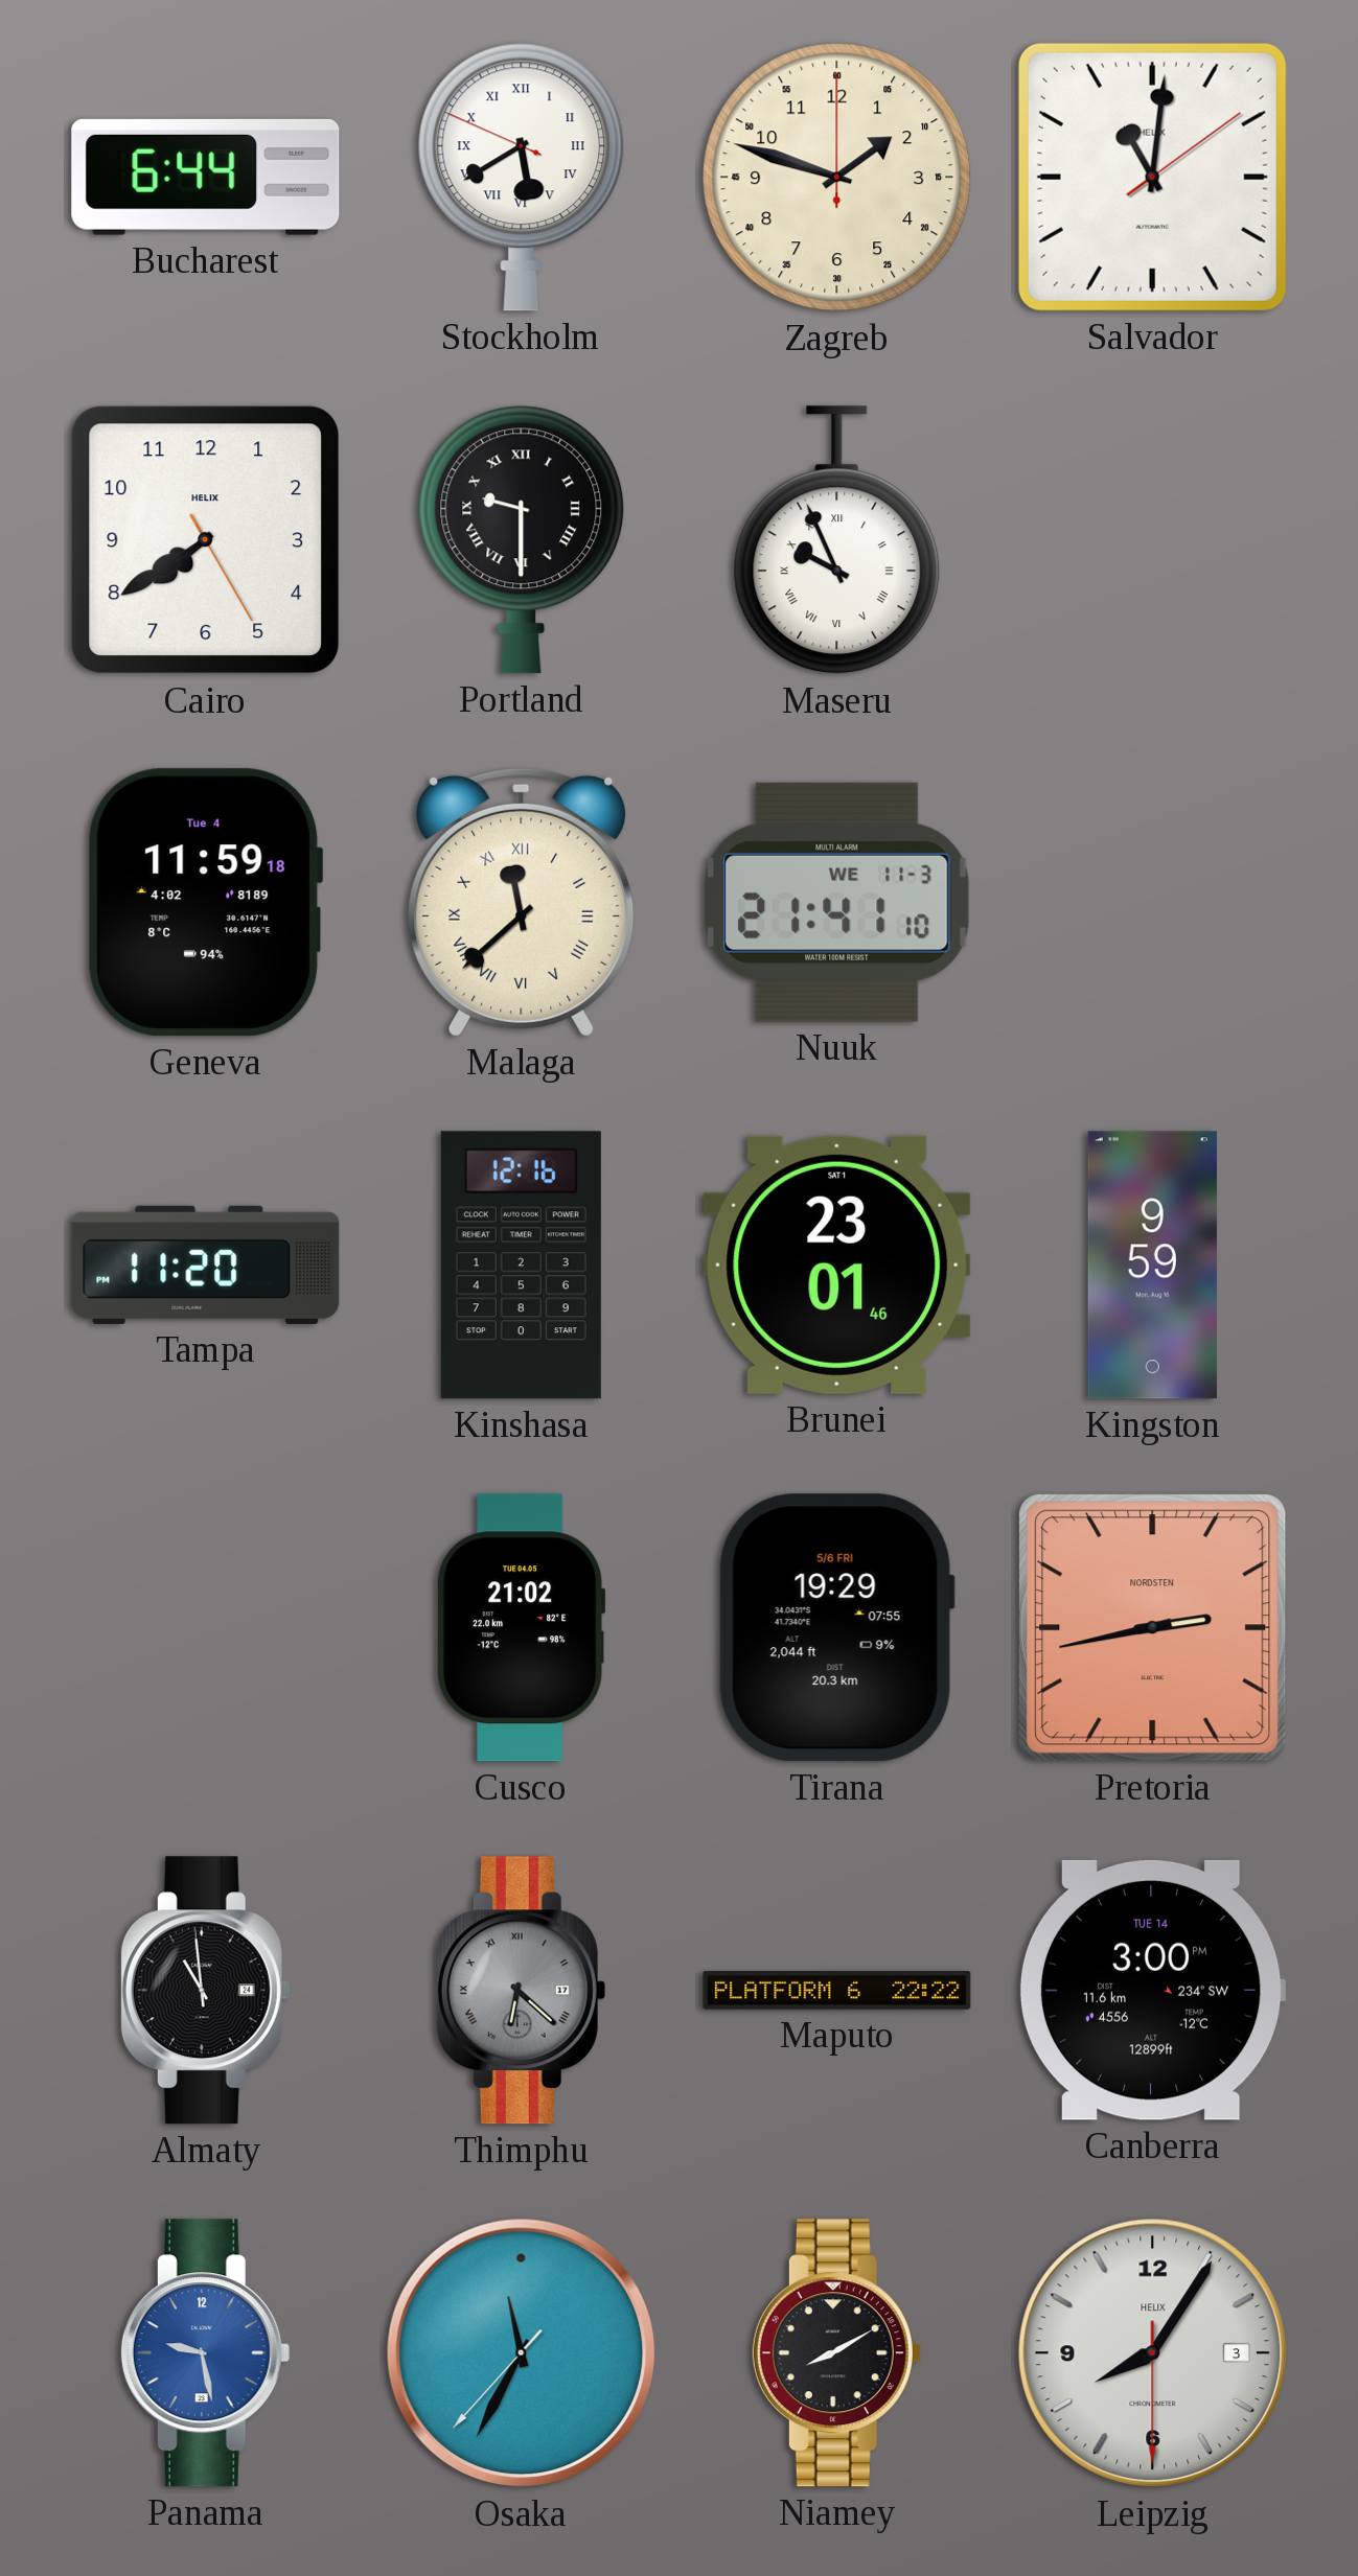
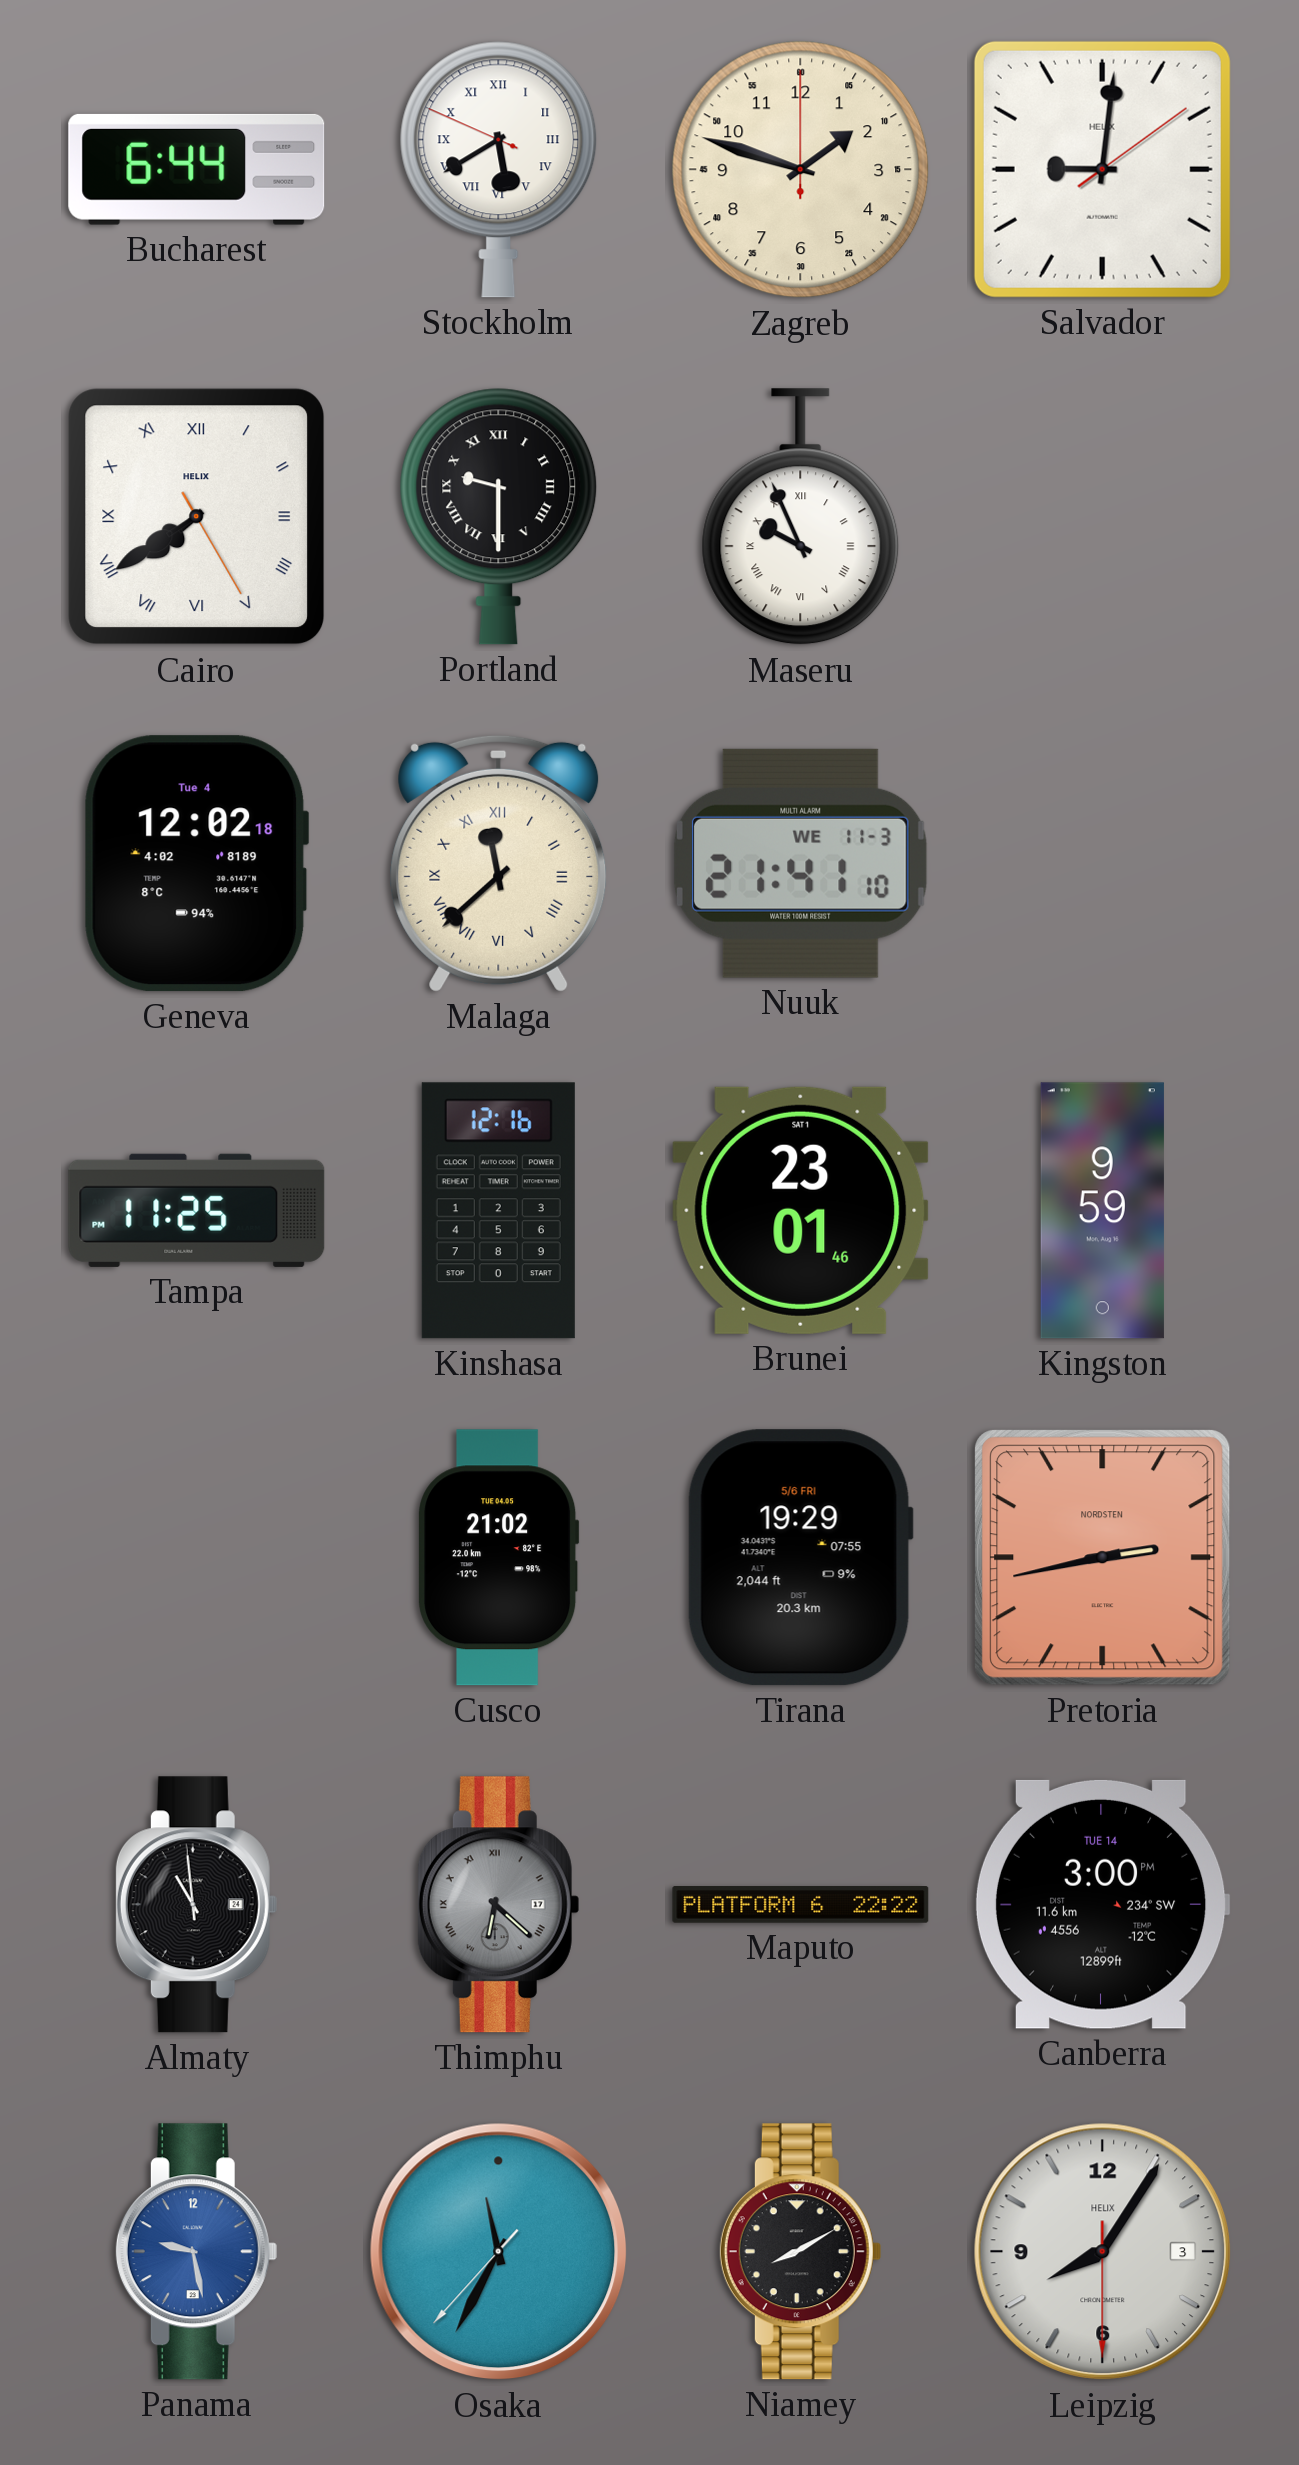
Salvador: 11:01 -> 9:01 (1102, 169)
Cairo numerals: Arabic -> Roman (197, 517)
Geneva: 11:59 -> 12:02 (196, 864)
Tampa: 11:20 -> 11:25 (197, 1210)
